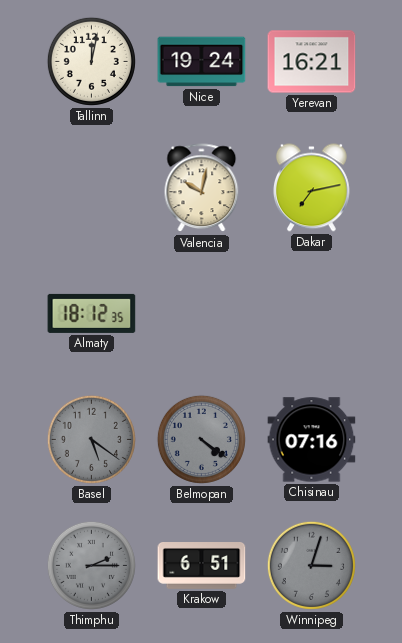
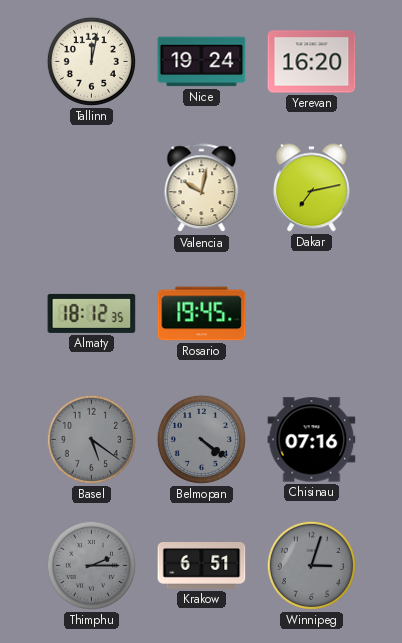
Yerevan: 16:21 -> 16:20 (312, 62)
Rosario: none -> 19:45 (202, 314)
